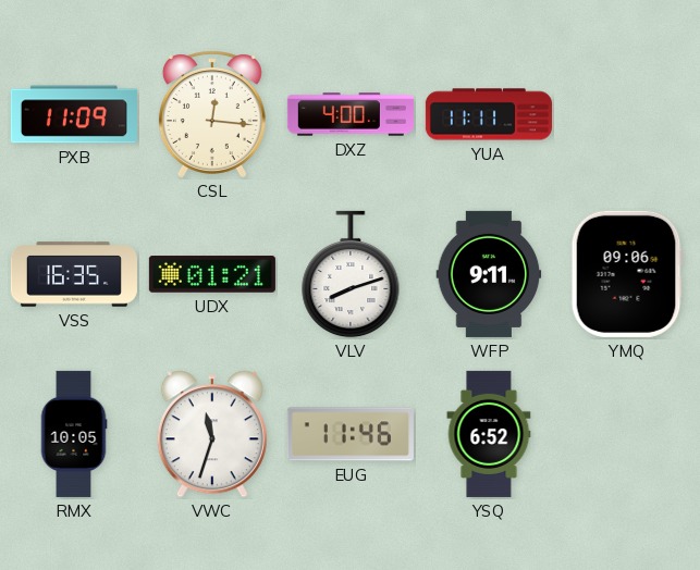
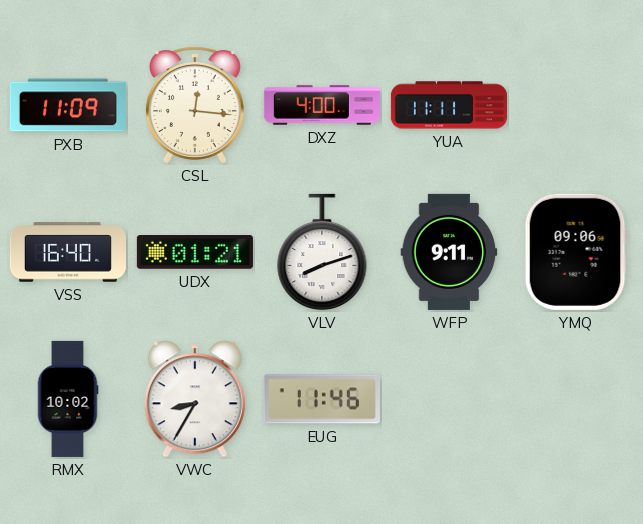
VSS: 16:35 -> 16:40 (68, 252)
RMX: 10:05 -> 10:02 (68, 399)
VWC: 11:33 -> 8:35 (195, 399)
YSQ: 6:52 -> none (489, 434)
